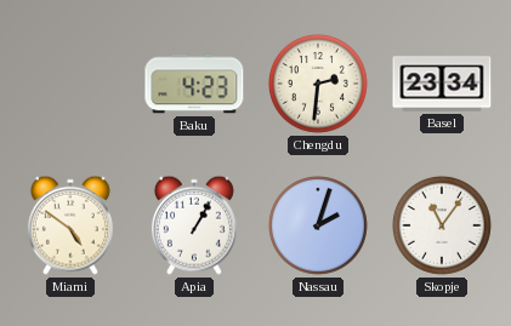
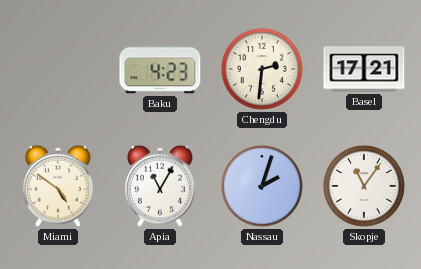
Basel: 23:34 -> 17:21 (364, 69)
Apia: 1:05 -> 11:05 (160, 186)
